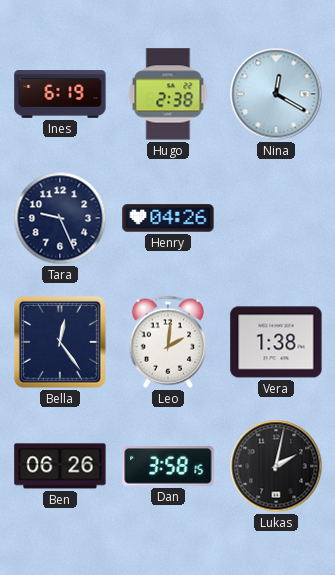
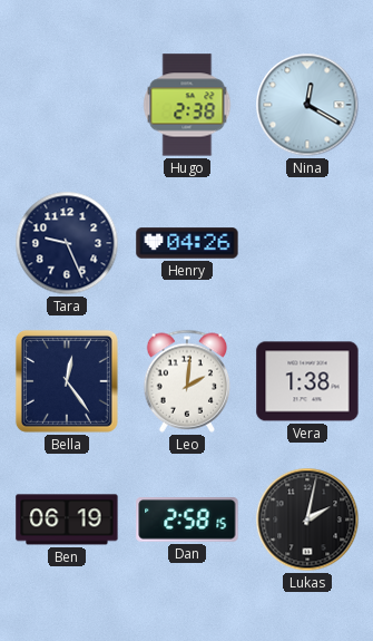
Ines: 6:19 -> none (60, 94)
Ben: 06:26 -> 06:19 (67, 519)
Dan: 3:58 -> 2:58 (187, 521)
